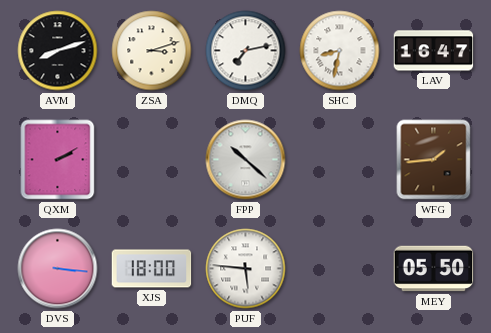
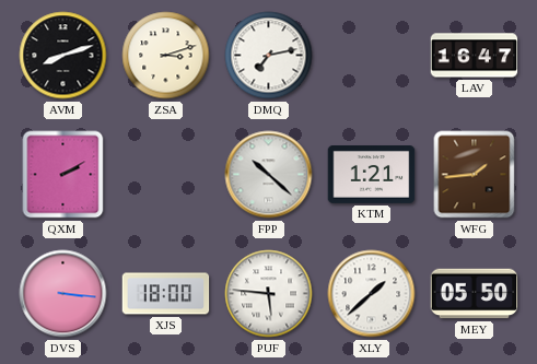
SHC: 8:32 -> none (340, 51)
KTM: none -> 1:21 (372, 175)
XLY: none -> 1:38 (372, 294)
